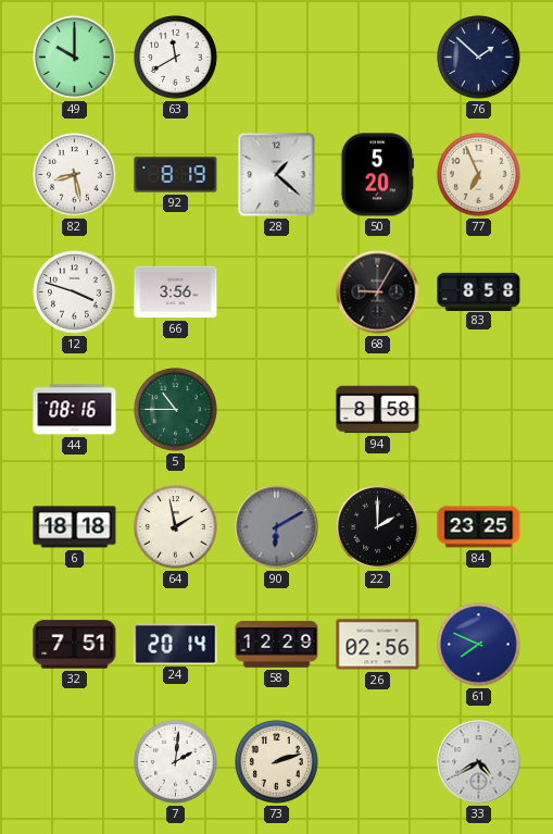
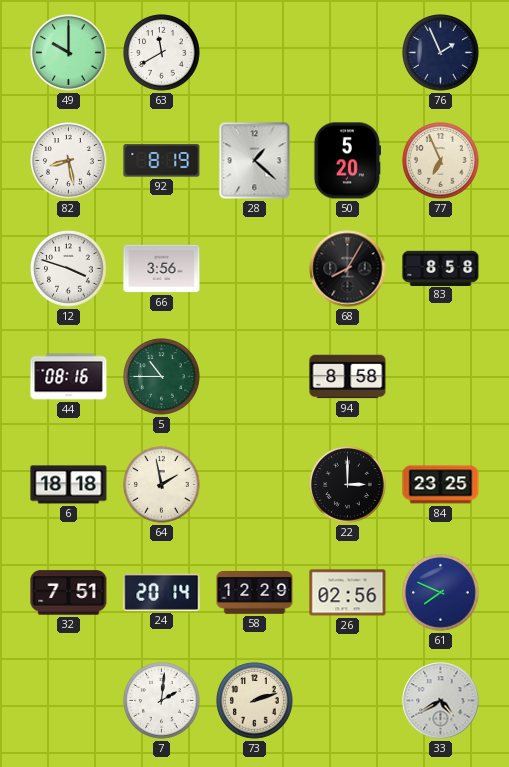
76: 1:52 -> 1:56 (441, 53)
68: 9:05 -> 8:05 (348, 269)
90: 6:10 -> none (277, 527)
22: 2:00 -> 3:00 (348, 485)
